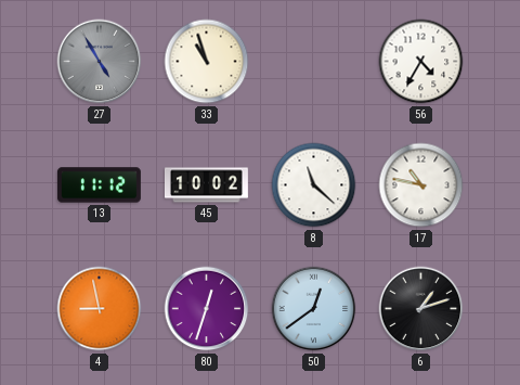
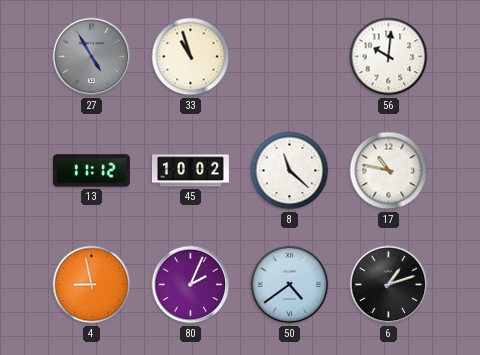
56: 4:35 -> 10:01 (389, 57)
80: 12:33 -> 2:04 (191, 285)
50: 12:39 -> 4:39 (290, 285)
